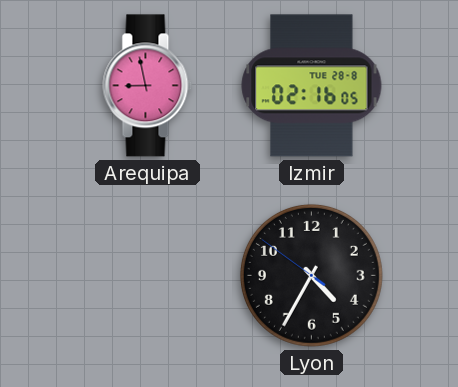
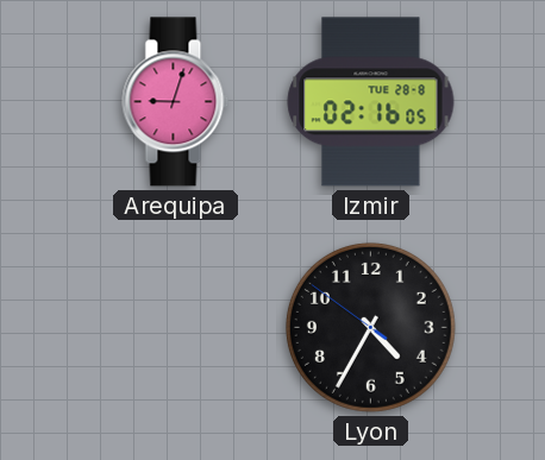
Arequipa: 8:58 -> 9:03 (176, 102)
